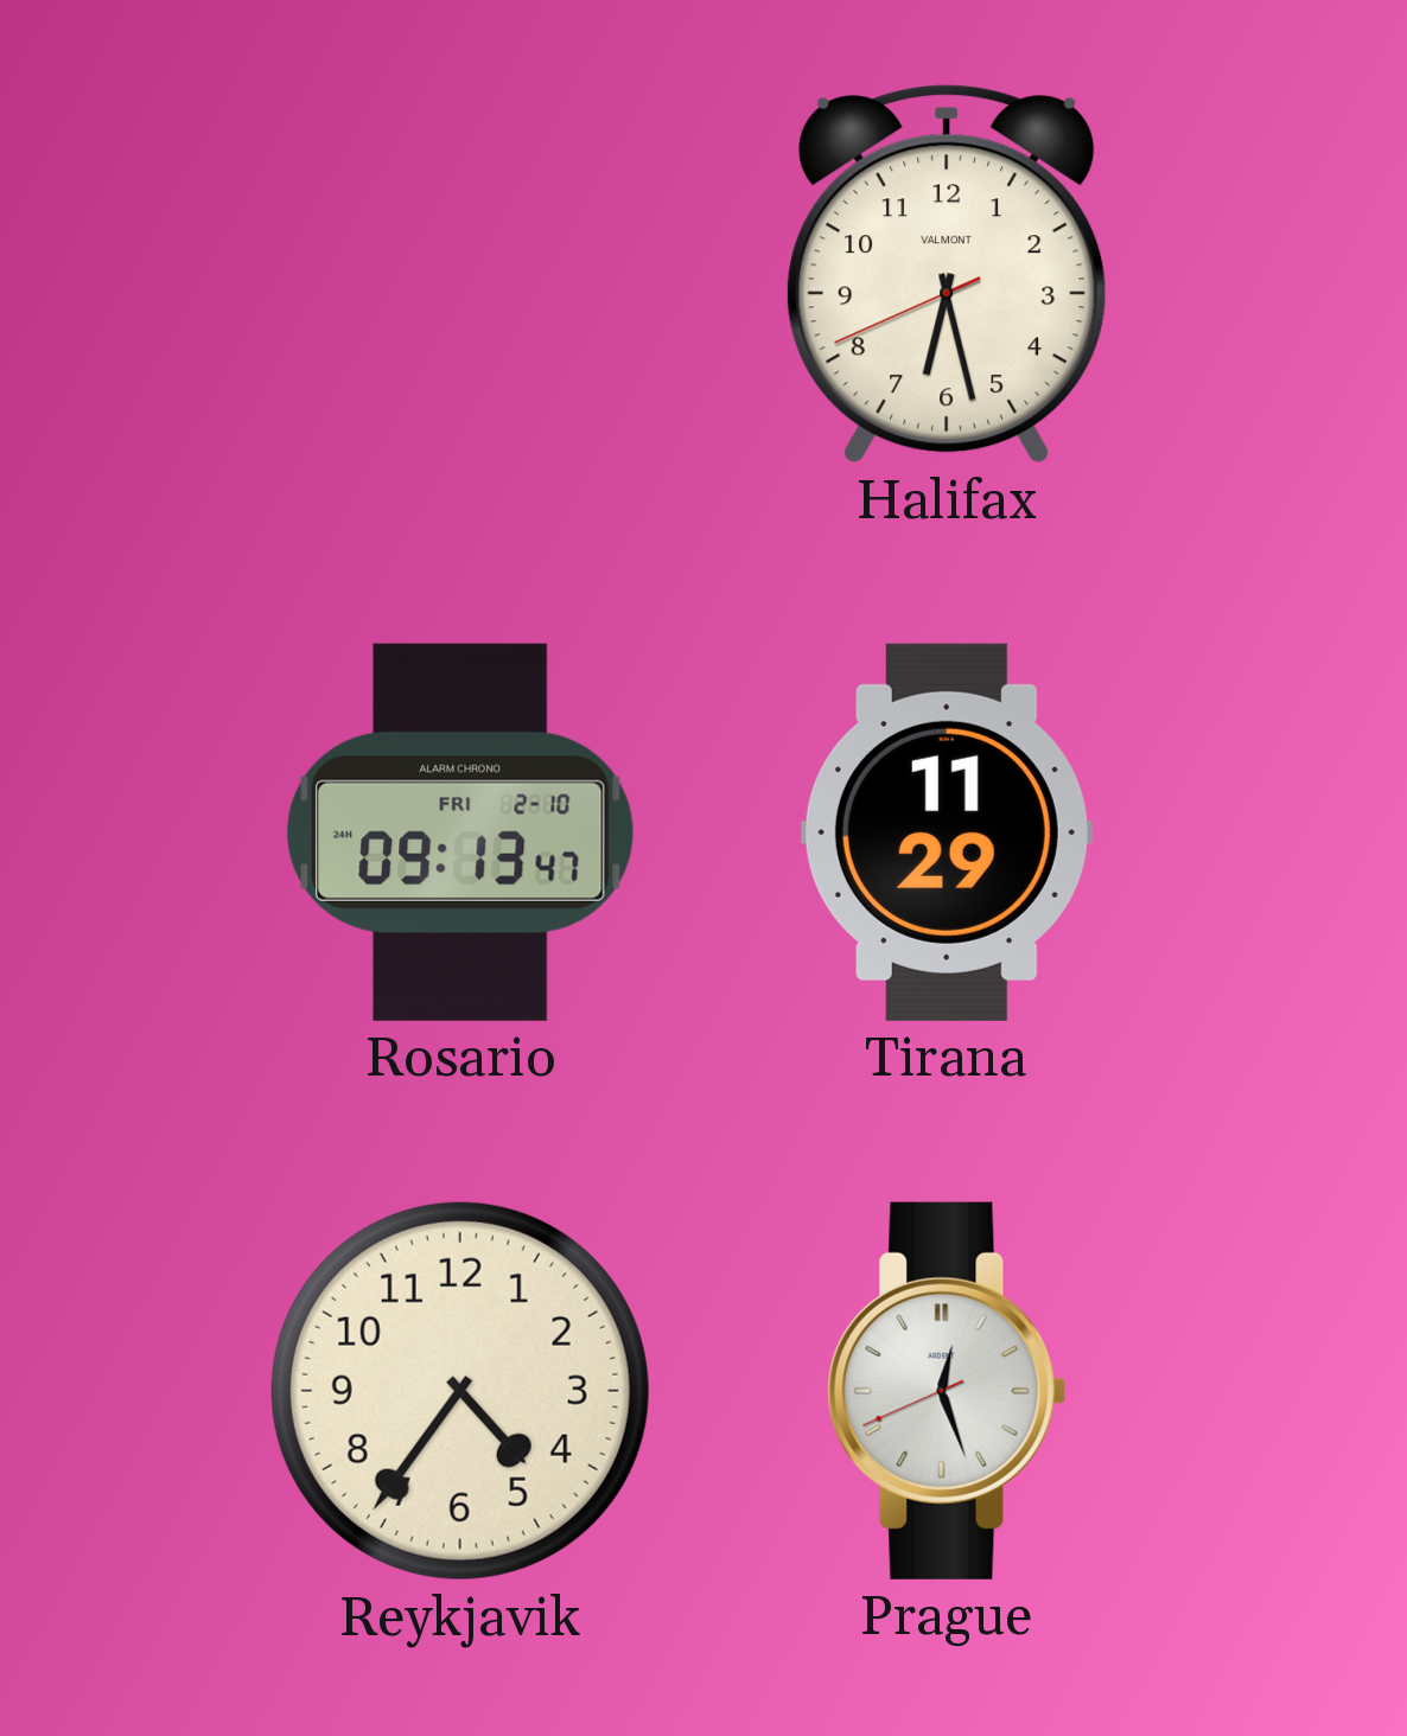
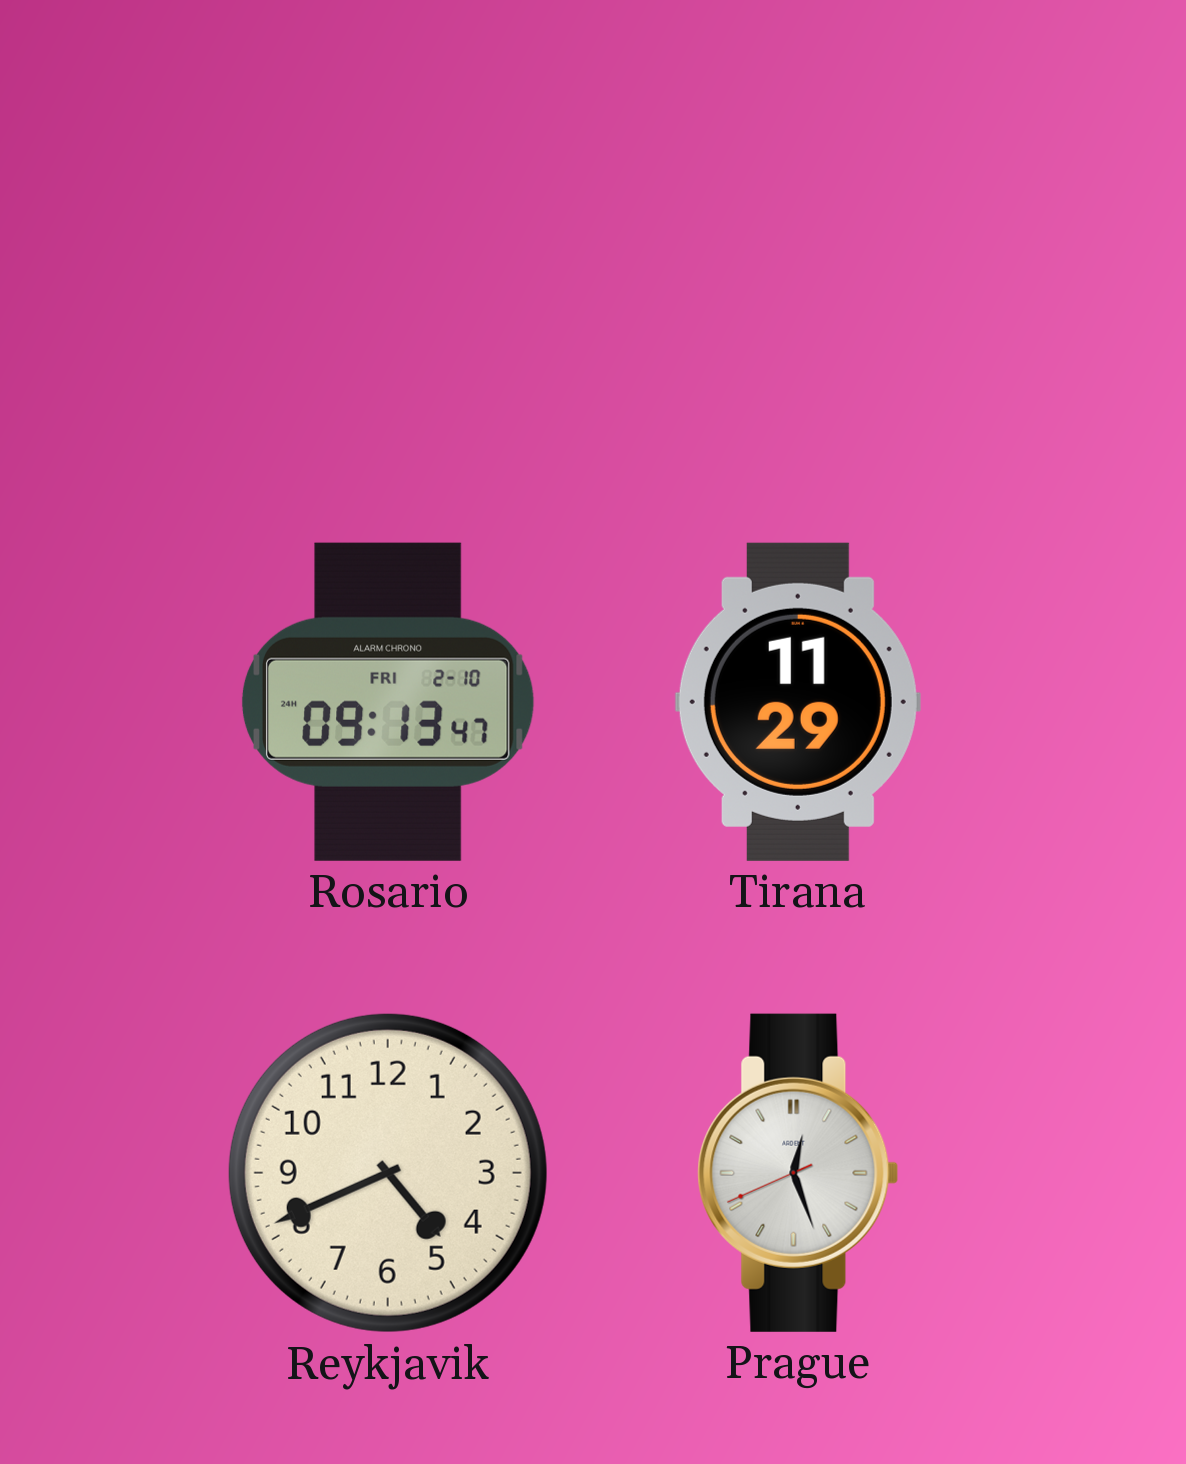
Halifax: 6:27 -> none (947, 274)
Reykjavik: 4:36 -> 4:41 (388, 1173)
